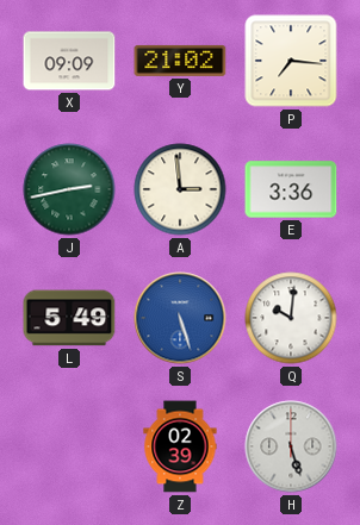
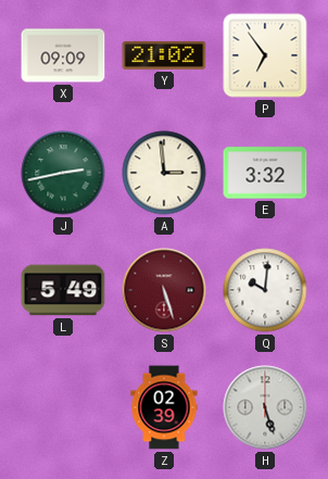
P: 7:16 -> 6:54 (265, 55)
E: 3:36 -> 3:32 (265, 173)
S dial: blue -> burgundy (164, 290)
